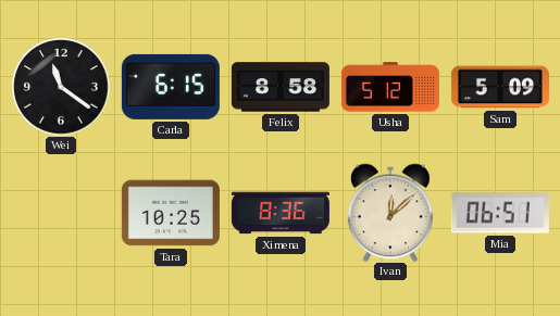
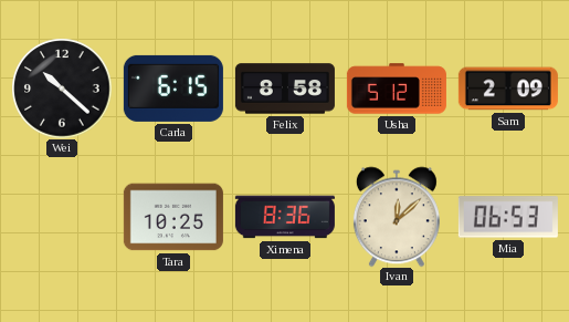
Wei: 11:21 -> 10:22 (62, 89)
Sam: 5:09 -> 2:09 (508, 89)
Mia: 06:51 -> 06:53 (508, 217)
